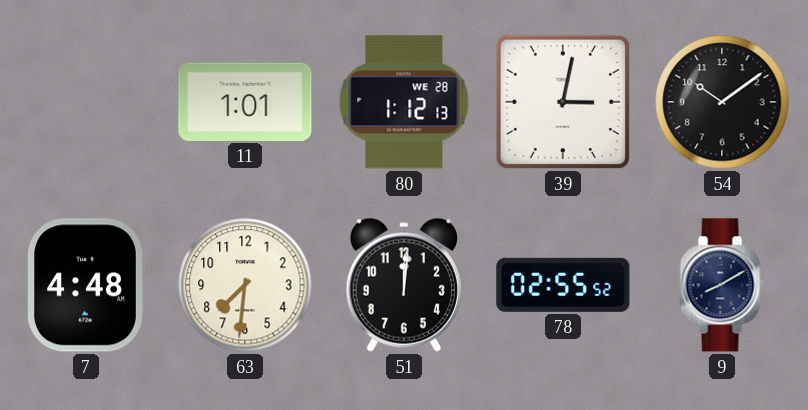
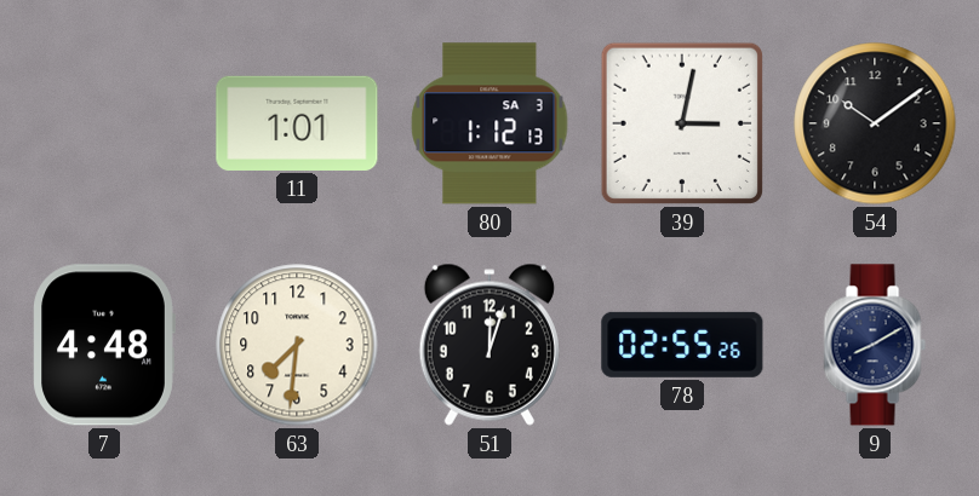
80 date: WE 28 -> SA 3 (490, 123)
51: 12:01 -> 12:03 (490, 345)
78: 02:55:52 -> 02:55:26 (682, 345)
